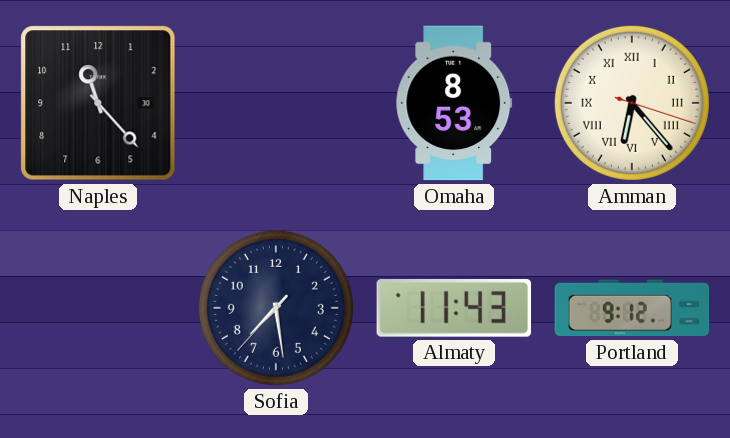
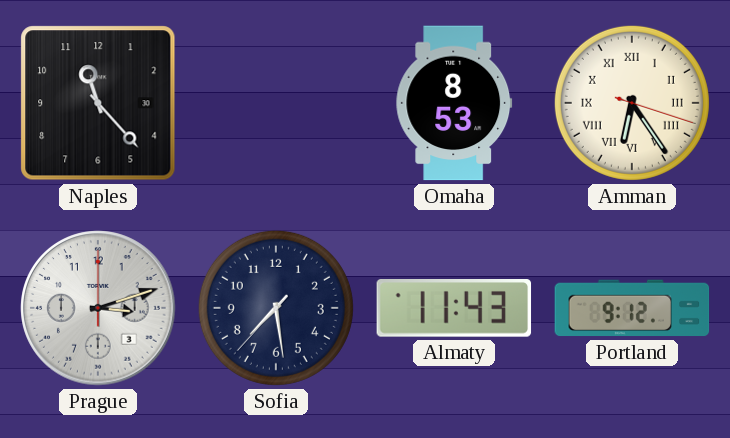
Amman: 6:23 -> 6:24 (632, 103)
Prague: none -> 3:12 (98, 308)
